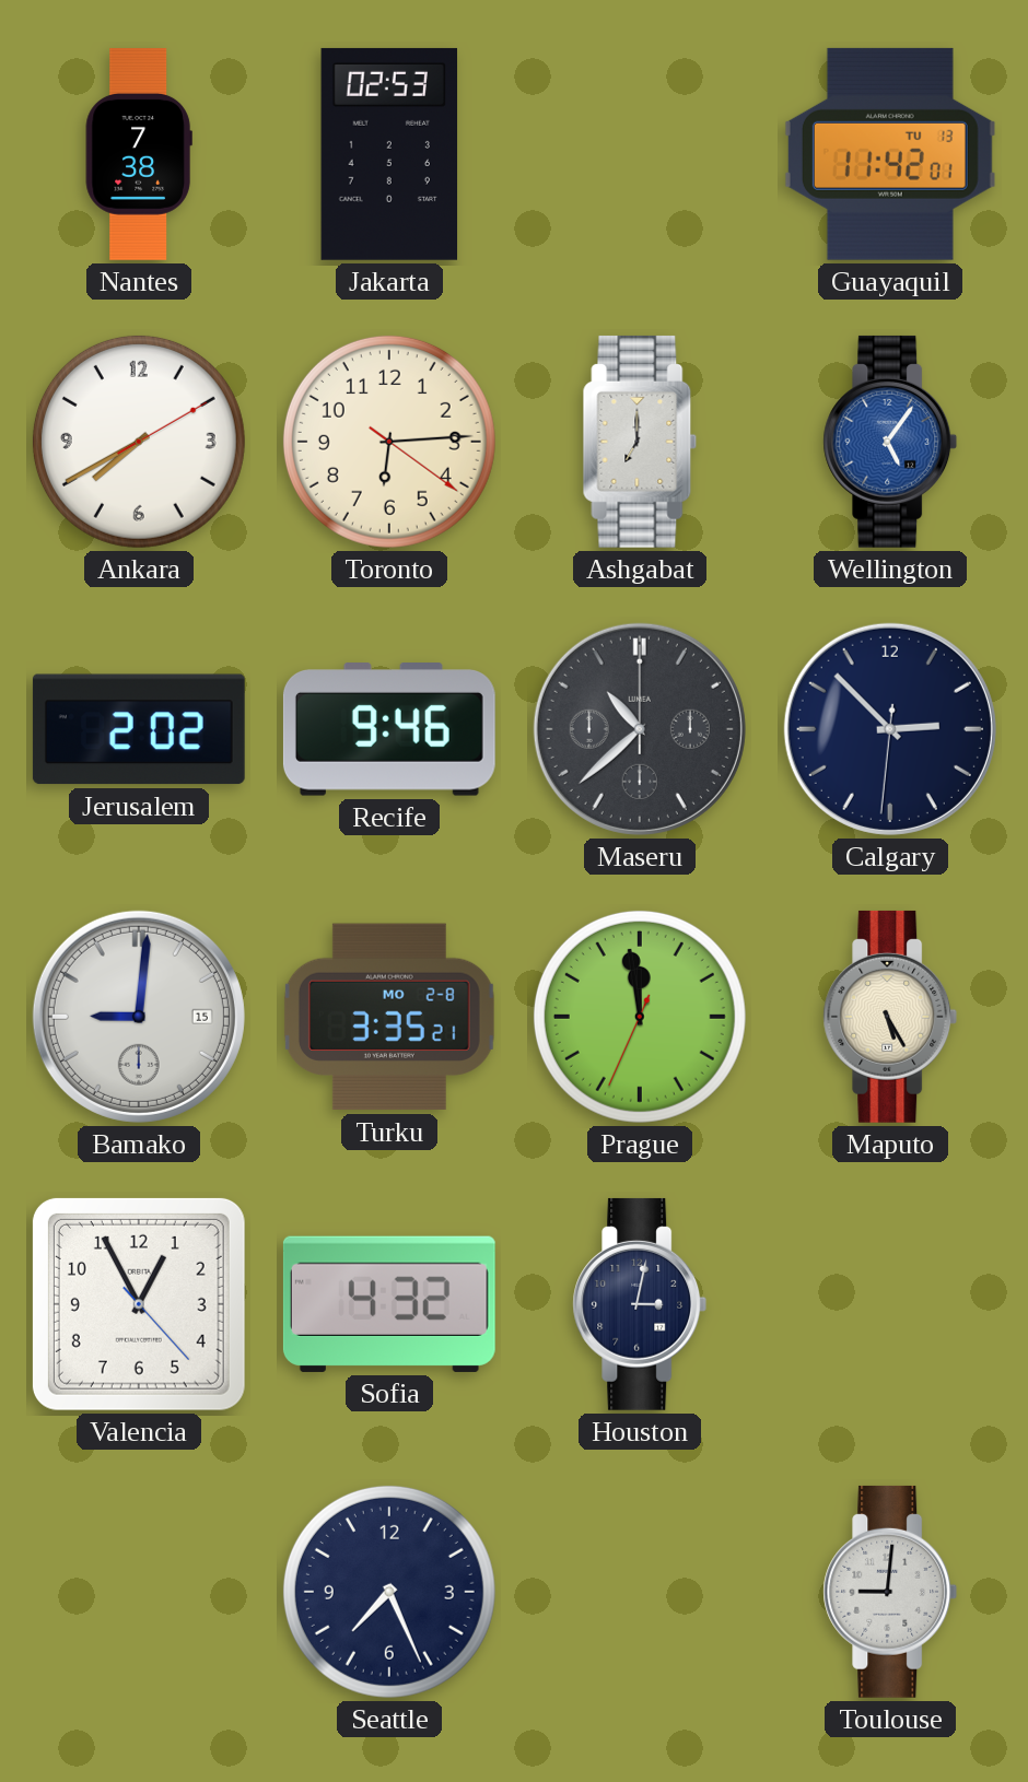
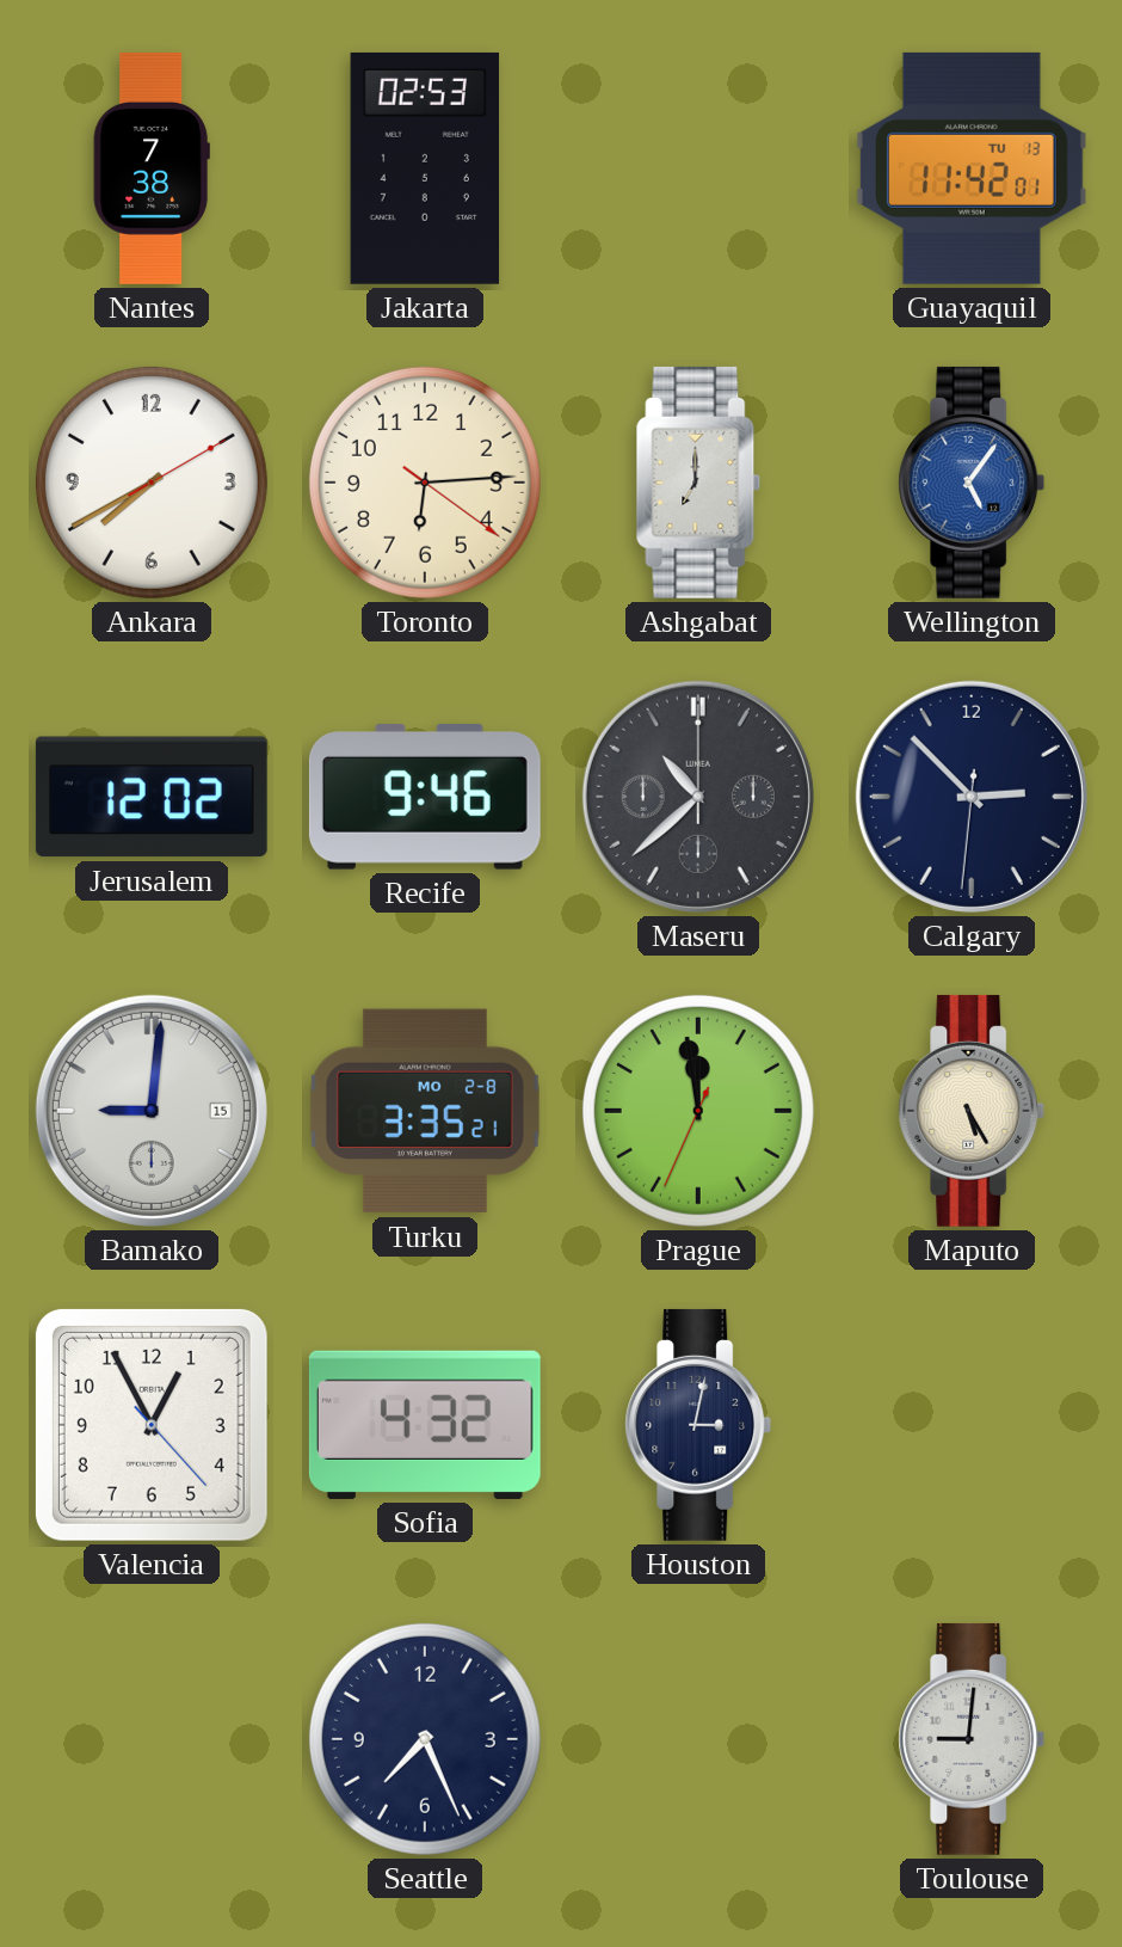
Jerusalem: 2:02 -> 12:02 (152, 797)
